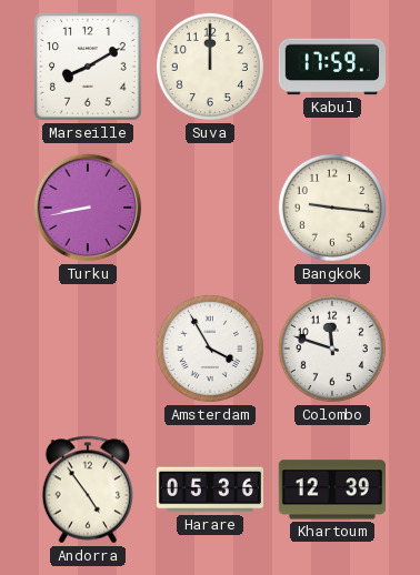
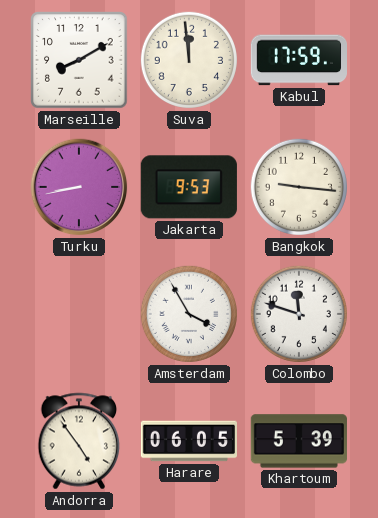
Suva: 12:00 -> 11:59 (189, 60)
Jakarta: none -> 9:53 (189, 187)
Harare: 05:36 -> 06:05 (188, 441)
Khartoum: 12:39 -> 5:39 (299, 441)
